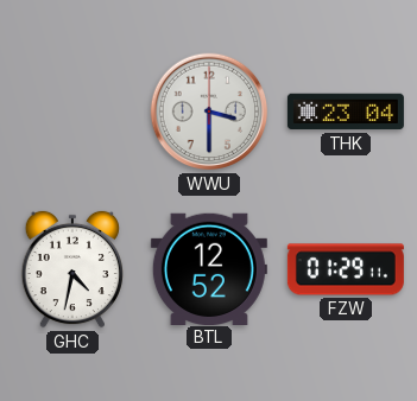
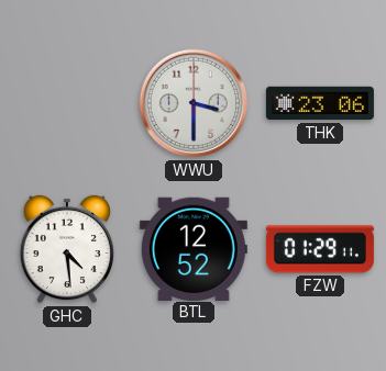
THK: 23:04 -> 23:06 (320, 103)
GHC: 4:32 -> 4:29 (67, 249)
